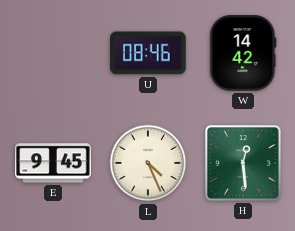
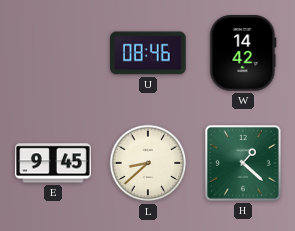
L: 4:26 -> 8:38 (148, 163)
H: 12:29 -> 1:22 (243, 163)
